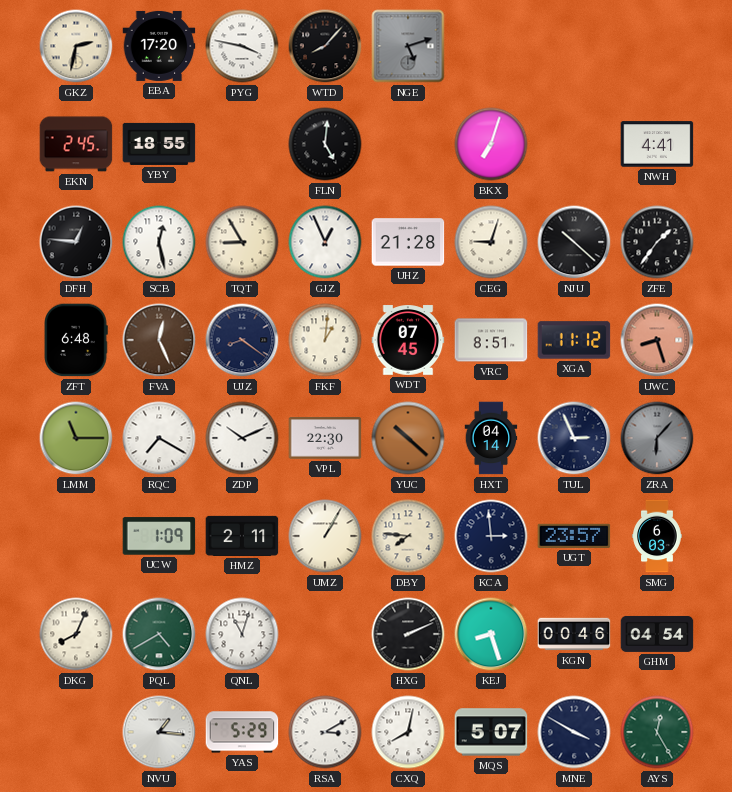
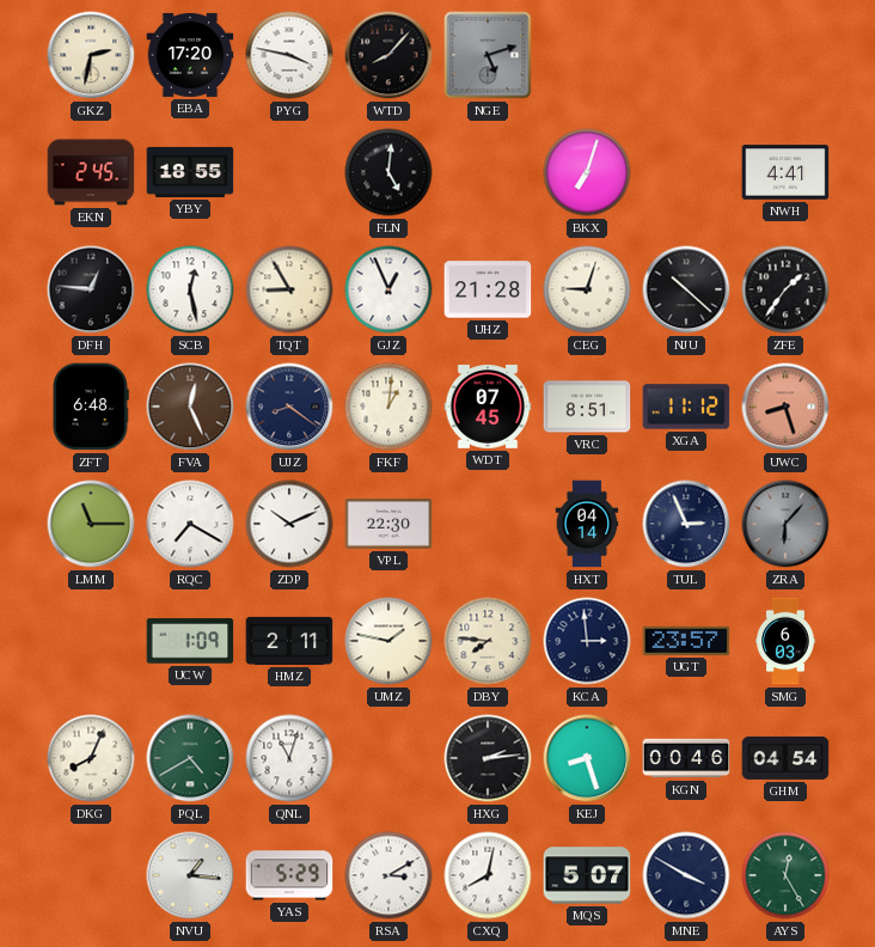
YUC: 10:22 -> none (408, 438)
UMZ: 1:05 -> 1:47 (388, 641)
HXG: 2:11 -> 2:14 (488, 758)
